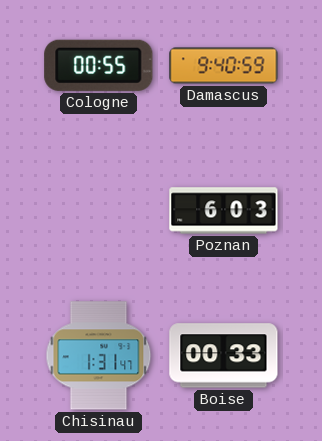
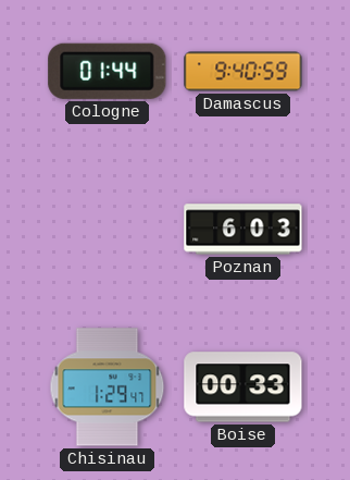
Cologne: 00:55 -> 01:44 (108, 71)
Chisinau: 1:31 -> 1:29 (108, 387)
